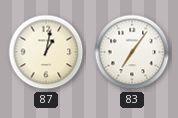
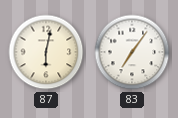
87: 1:02 -> 6:02 (46, 52)
